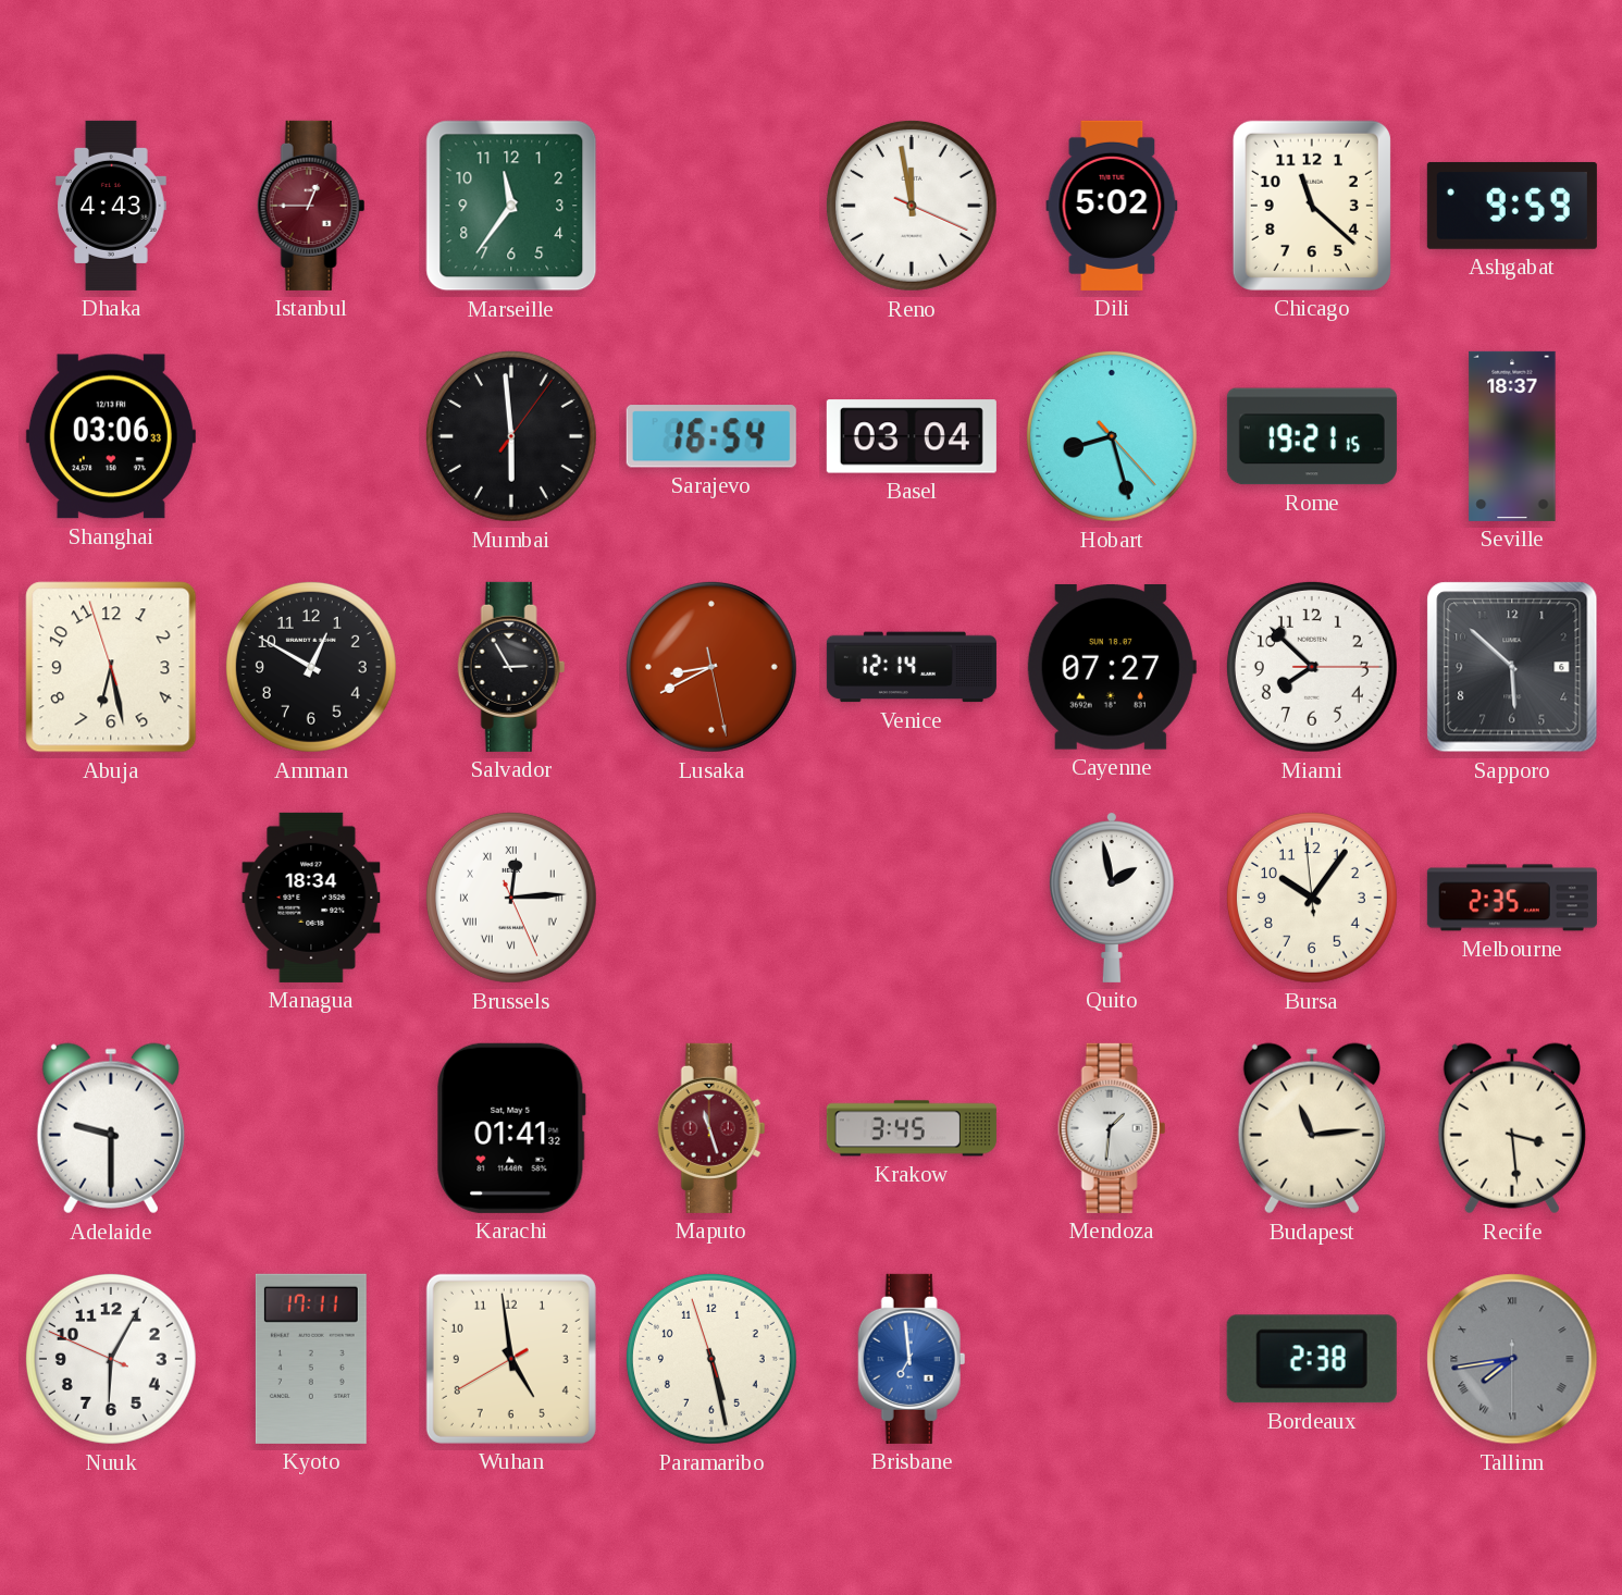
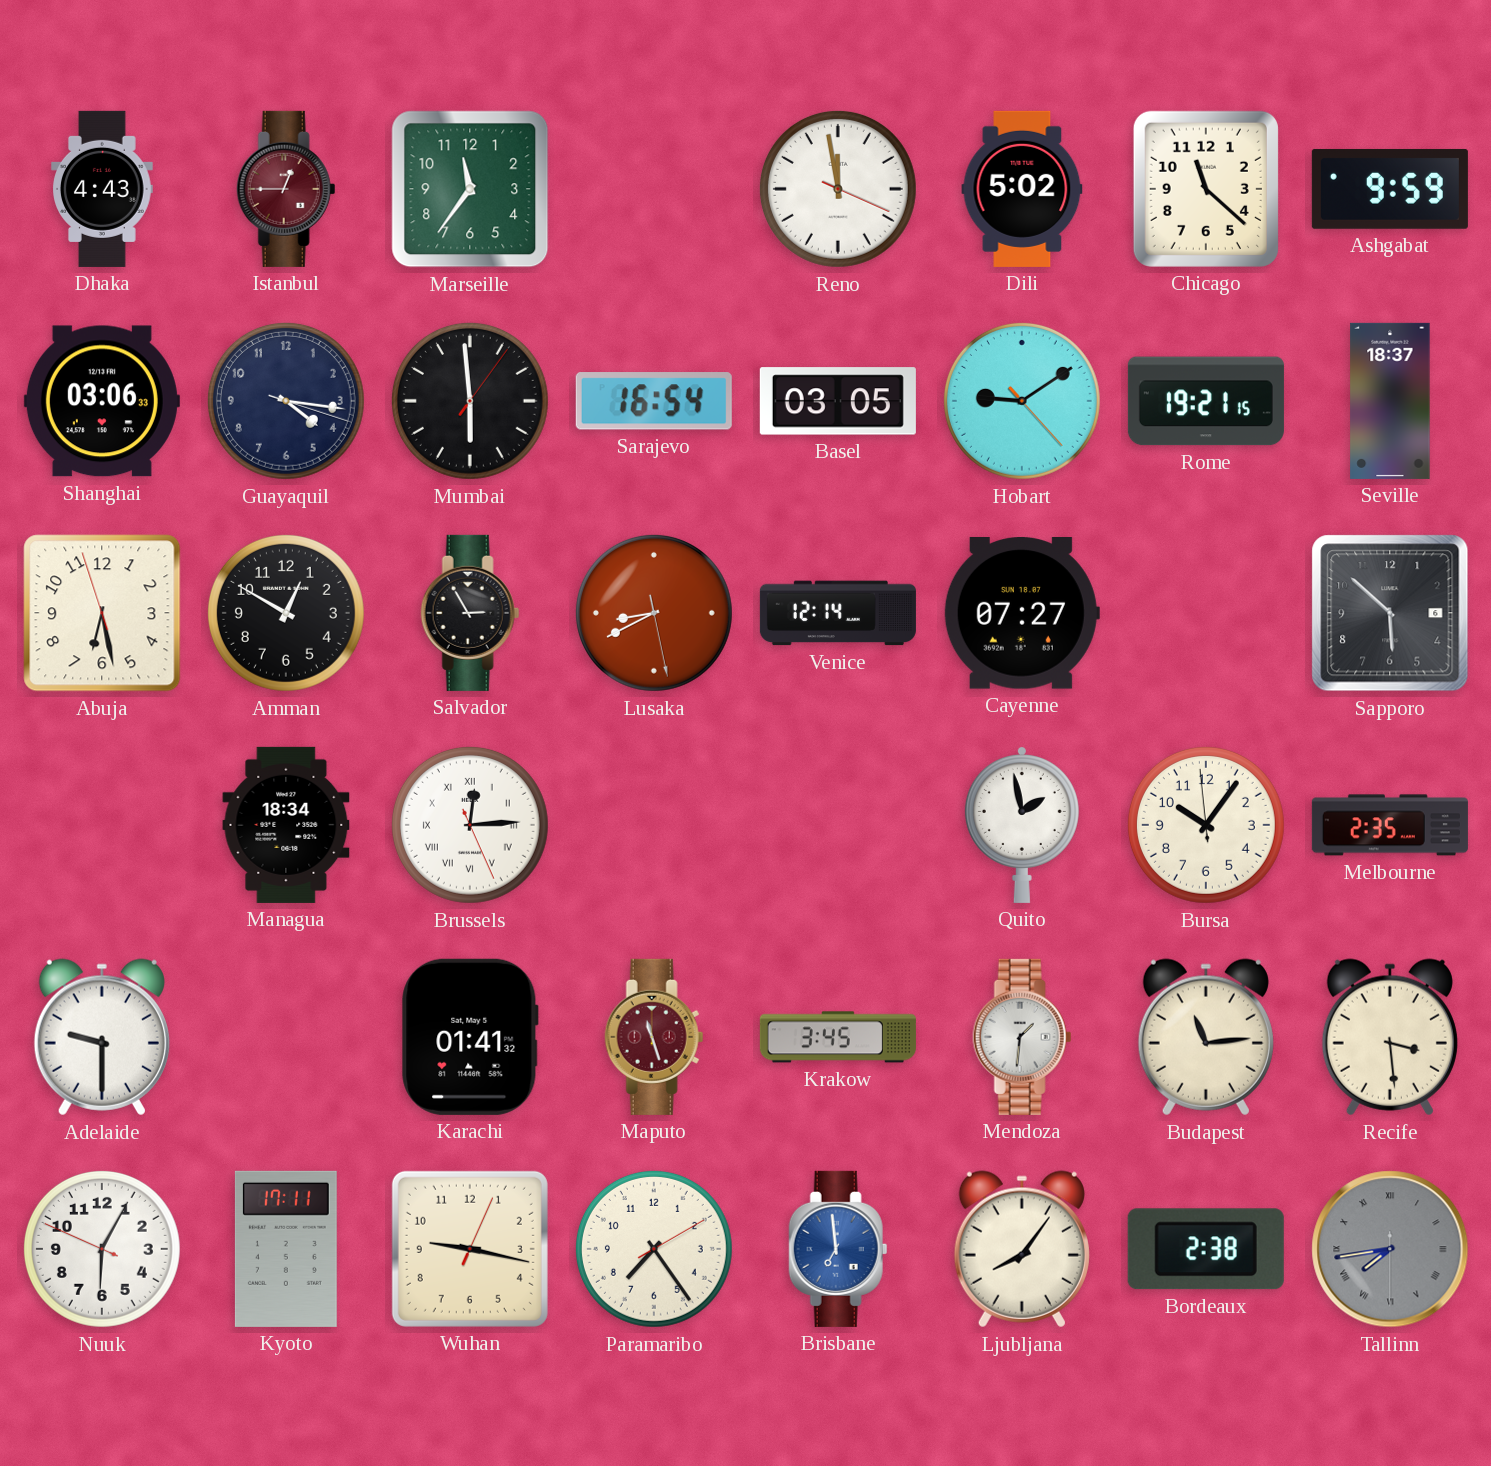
Guayaquil: none -> 4:16 (286, 401)
Basel: 03:04 -> 03:05 (838, 401)
Hobart: 8:27 -> 9:09 (1022, 401)
Miami: 7:52 -> none (1312, 667)
Wuhan: 4:58 -> 9:17 (470, 1249)
Paramaribo: 5:27 -> 7:24 (654, 1249)
Ljubljana: none -> 8:06 (1022, 1249)
